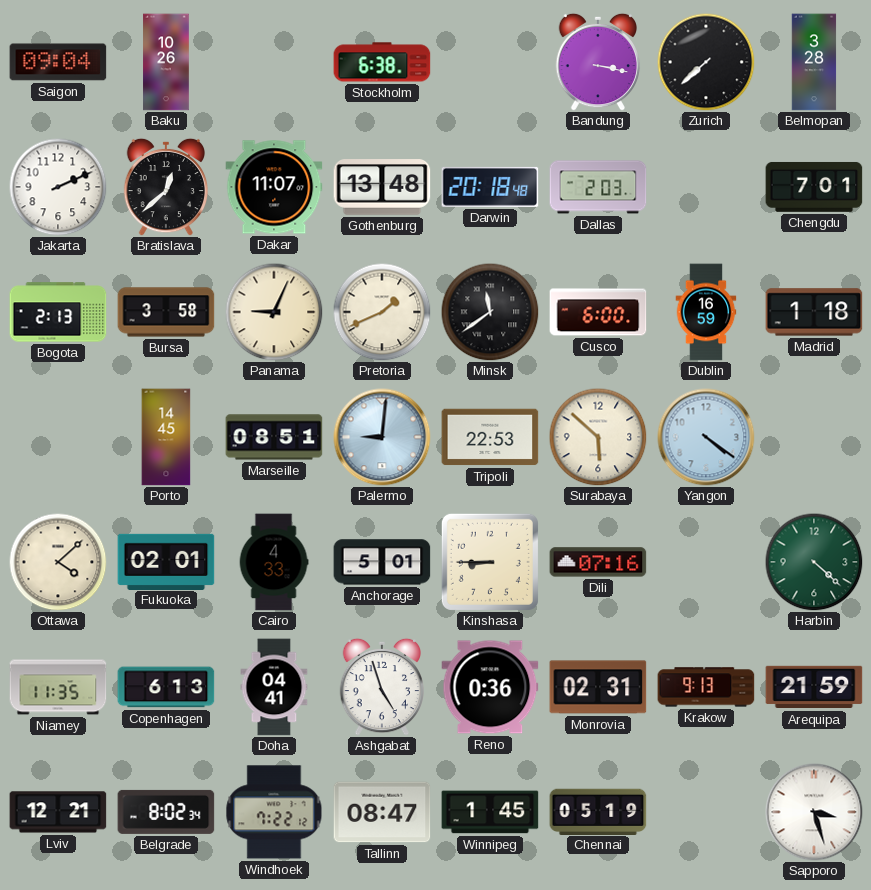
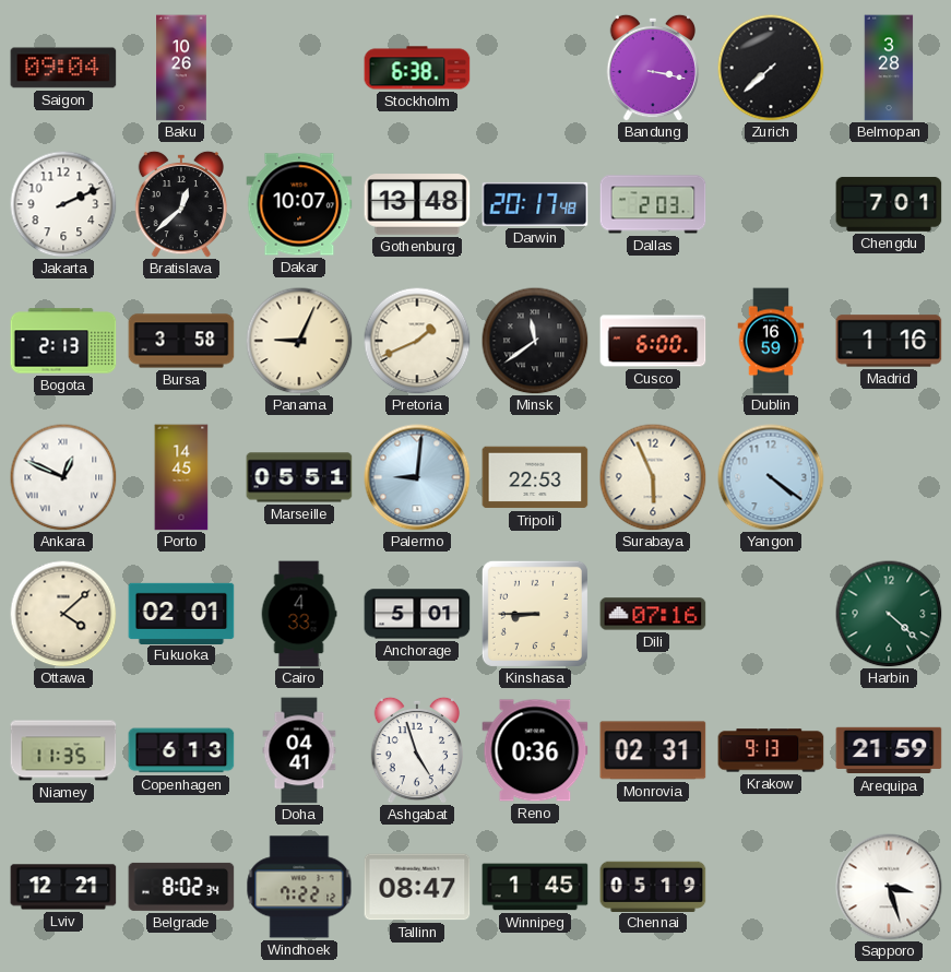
Dakar: 11:07 -> 10:07 (299, 204)
Darwin: 20:18 -> 20:17 (535, 204)
Madrid: 1:18 -> 1:16 (889, 341)
Ankara: none -> 12:49 (63, 477)
Marseille: 08:51 -> 05:51 (299, 477)
Surabaya: 5:52 -> 5:56 (653, 477)
